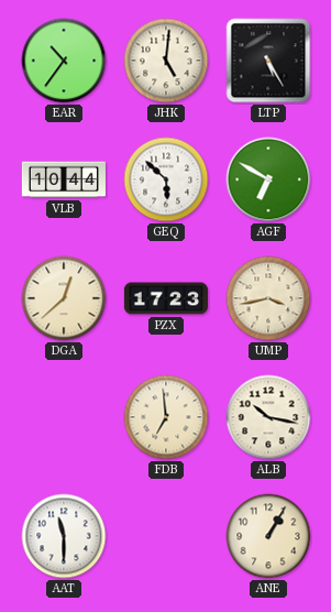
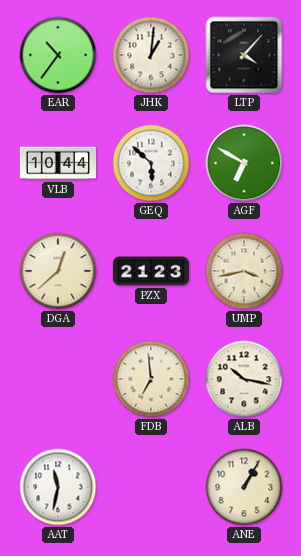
JHK: 5:01 -> 1:01 (151, 55)
LTP: 5:25 -> 4:07 (244, 55)
PZX: 17:23 -> 21:23 (151, 271)
AAT: 11:30 -> 11:32 (58, 487)
